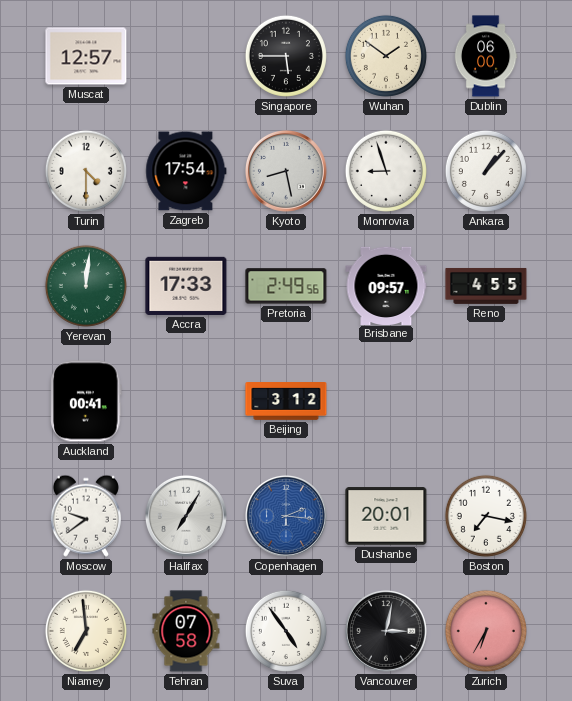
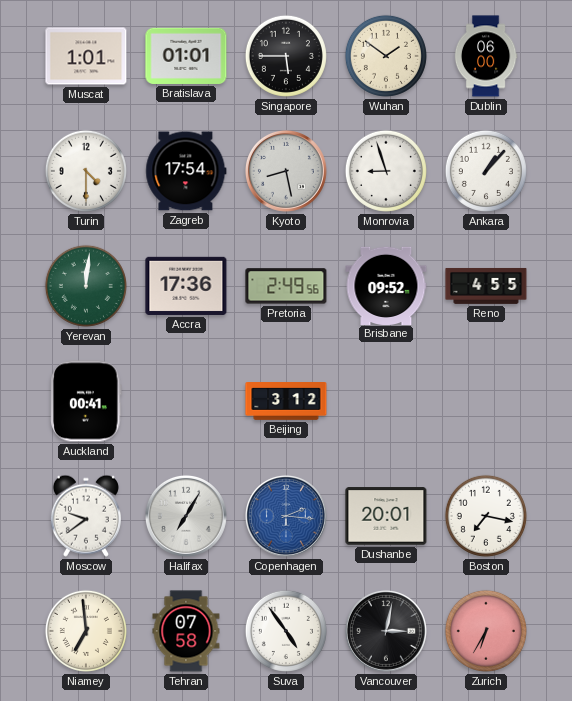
Muscat: 12:57 -> 1:01 (86, 56)
Bratislava: none -> 01:01 (186, 56)
Accra: 17:33 -> 17:36 (186, 286)
Brisbane: 09:57 -> 09:52 (386, 285)
